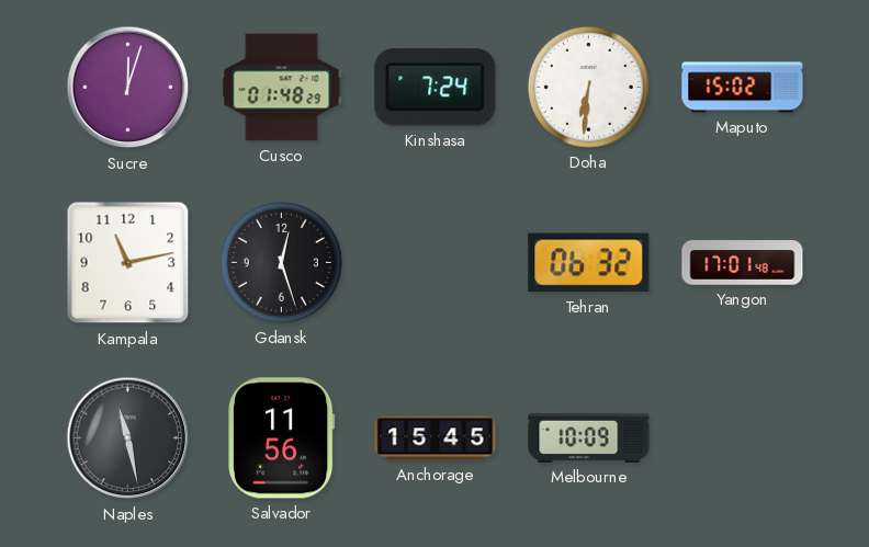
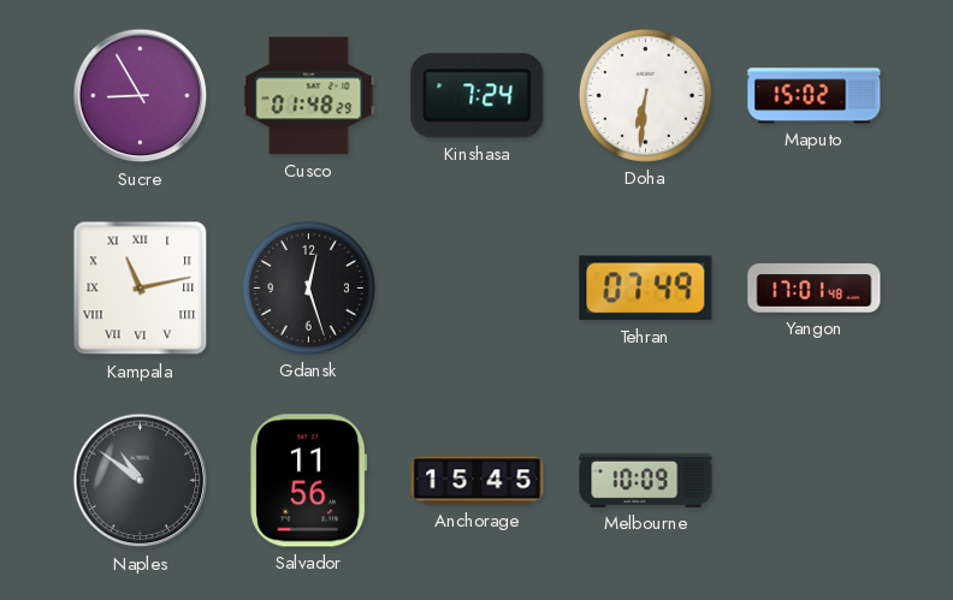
Sucre: 12:03 -> 8:55 (141, 96)
Kampala numerals: Arabic -> Roman (141, 289)
Tehran: 06:32 -> 07:49 (646, 289)
Naples: 11:28 -> 10:51 (141, 481)
